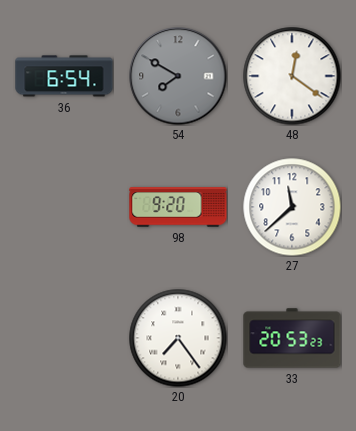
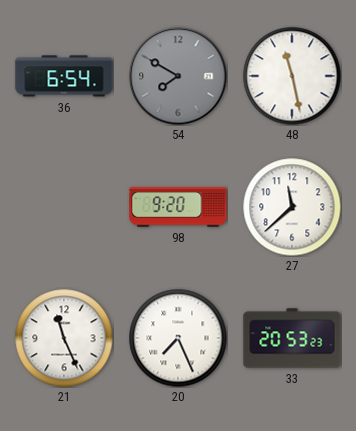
48: 12:21 -> 11:28 (292, 76)
21: none -> 11:26 (64, 338)
20: 7:24 -> 7:26 (178, 338)
